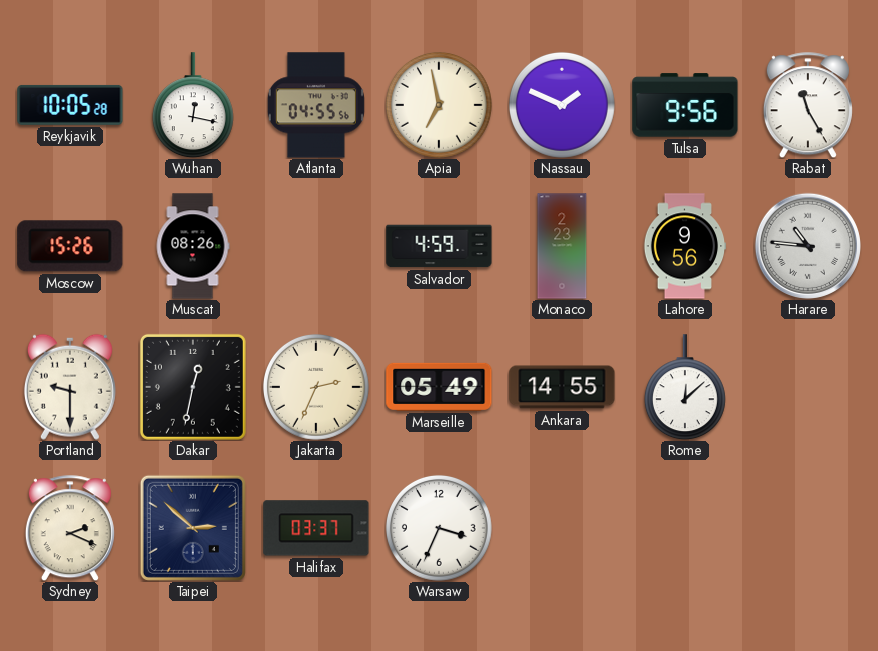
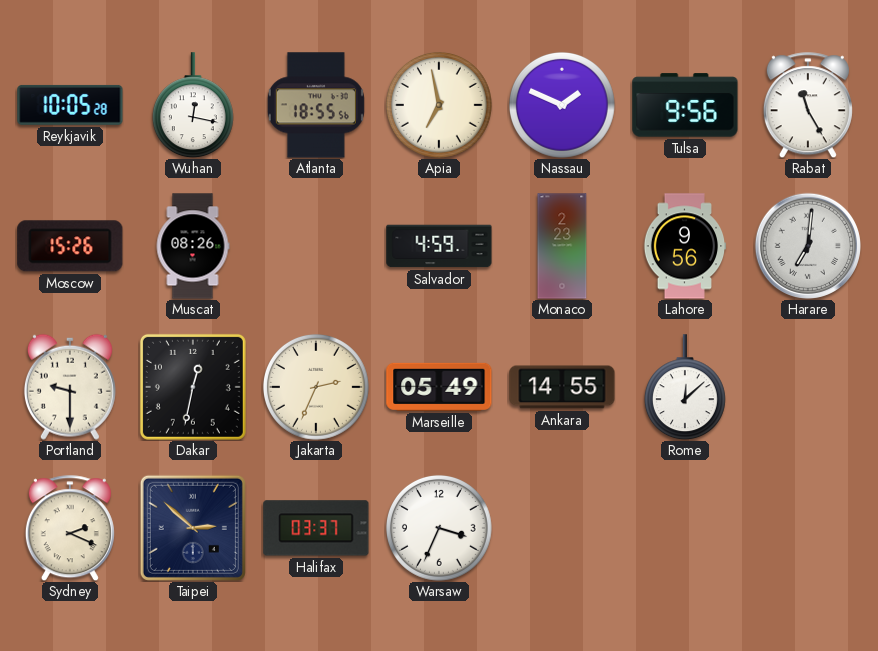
Atlanta: 04:55 -> 18:55 (316, 105)
Harare: 10:46 -> 7:01 (808, 246)
